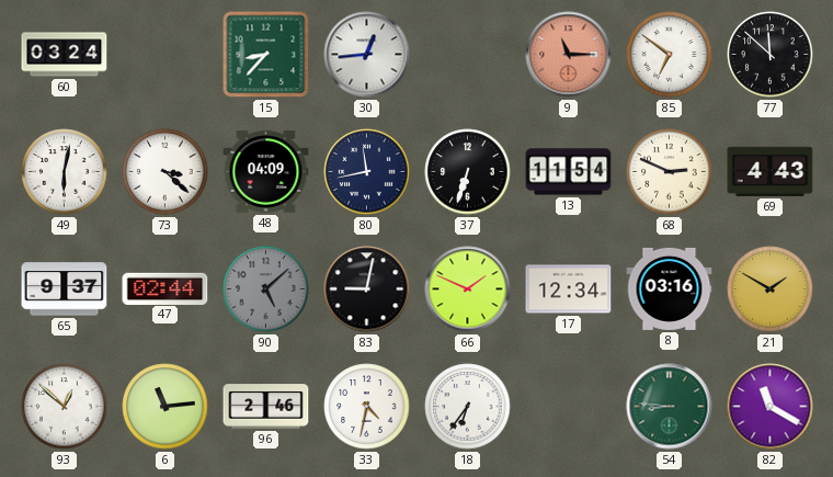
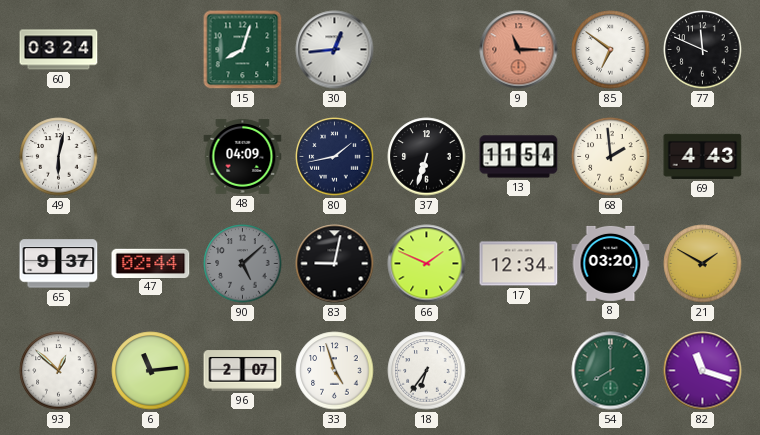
15: 8:37 -> 8:03 (243, 50)
77: 11:52 -> 11:49 (703, 50)
73: 3:22 -> none (166, 172)
80: 11:43 -> 1:43 (335, 157)
68: 2:49 -> 1:59 (611, 157)
8: 03:16 -> 03:20 (611, 263)
96: 2:46 -> 2:07 (243, 371)
33: 4:32 -> 4:57 (335, 371)
54: 8:46 -> 8:00 (611, 371)
82: 11:20 -> 11:18 (703, 371)
